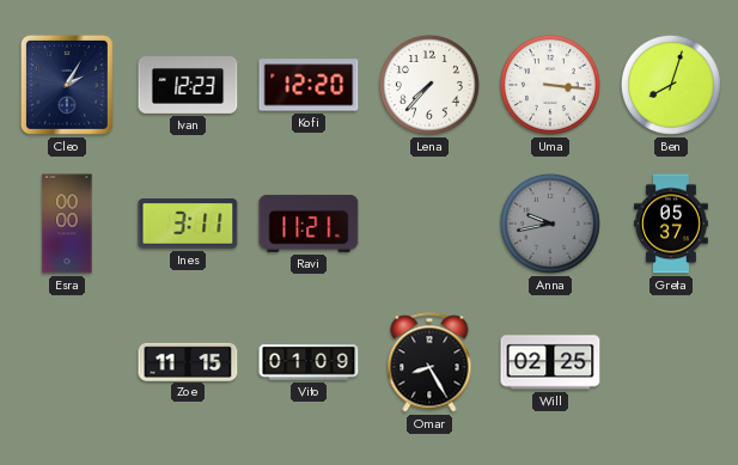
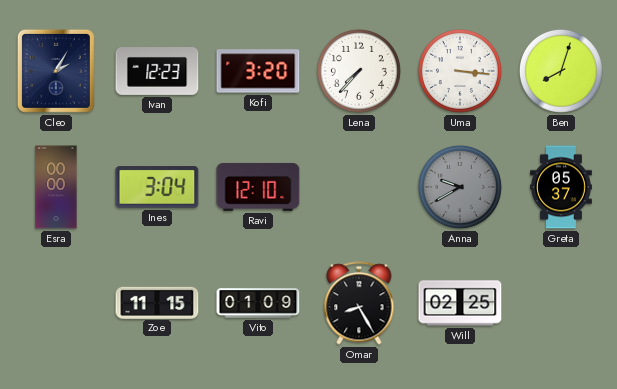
Kofi: 12:20 -> 3:20 (258, 71)
Ines: 3:11 -> 3:04 (157, 187)
Ravi: 11:21 -> 12:10 (258, 187)
Anna: 9:43 -> 9:40 (460, 187)
